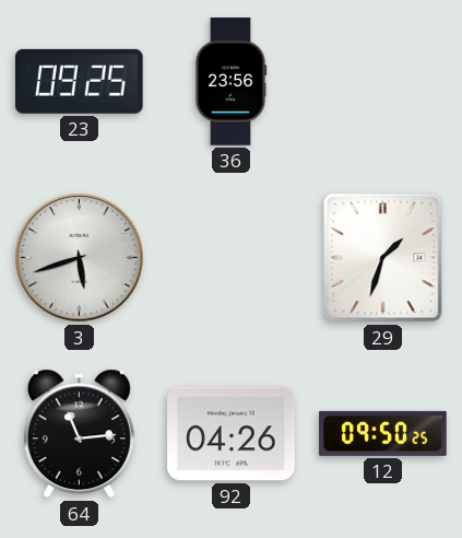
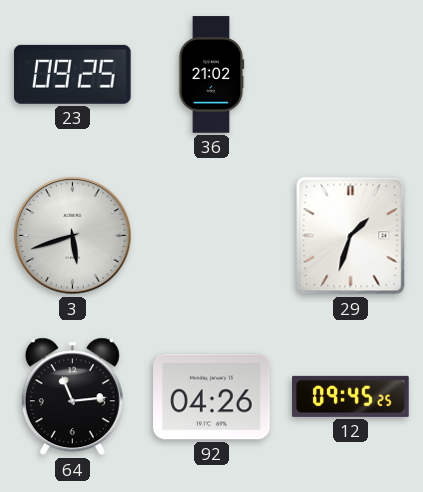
36: 23:56 -> 21:02 (211, 75)
12: 09:50 -> 09:45 (351, 396)
